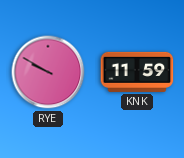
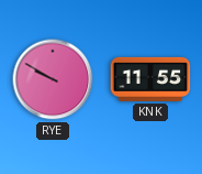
KNK: 11:59 -> 11:55 (150, 79)
